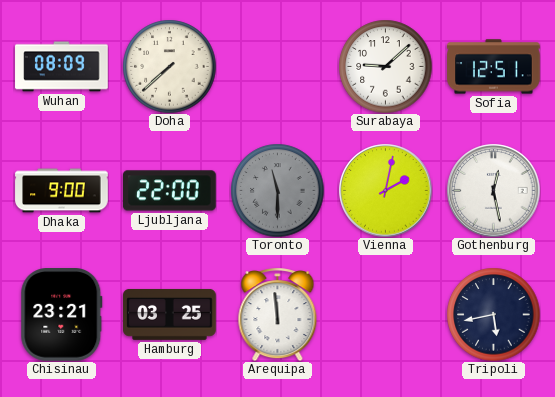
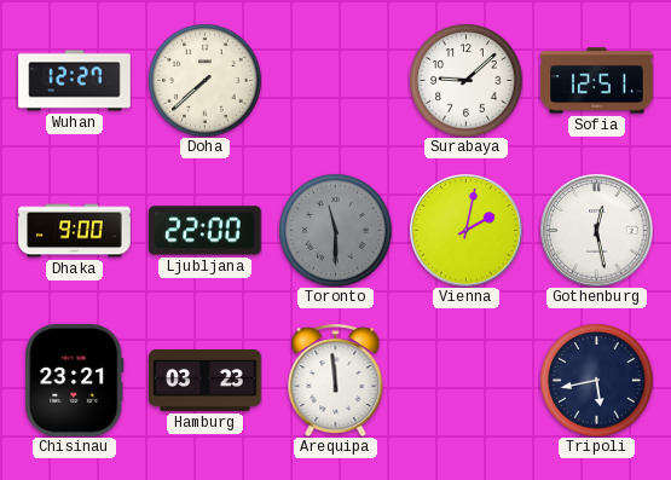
Wuhan: 08:09 -> 12:27 (75, 81)
Hamburg: 03:25 -> 03:23 (206, 380)
